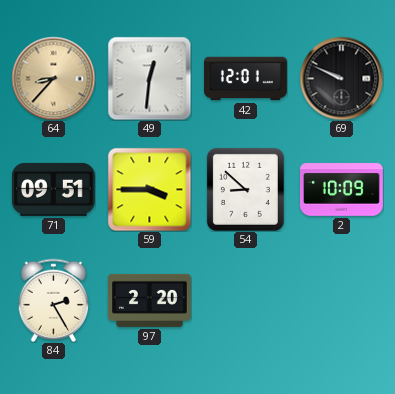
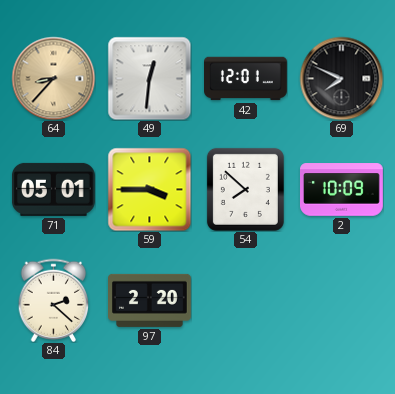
69: 9:49 -> 7:49 (341, 78)
71: 09:51 -> 05:01 (53, 189)
54: 8:52 -> 7:52 (245, 189)
84: 2:25 -> 2:22 (54, 300)
